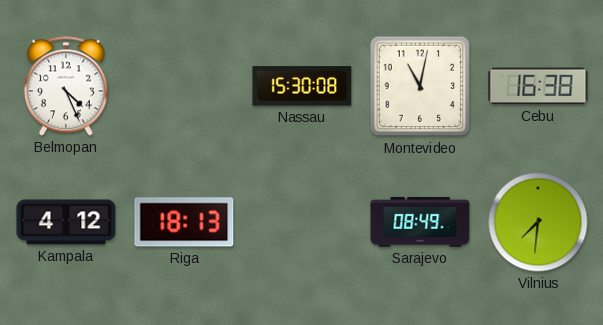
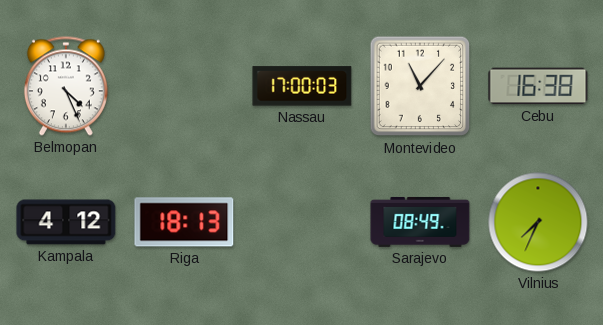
Nassau: 15:30 -> 17:00 (302, 86)
Montevideo: 11:02 -> 11:07 (420, 86)
Vilnius: 7:31 -> 7:34 (538, 222)
